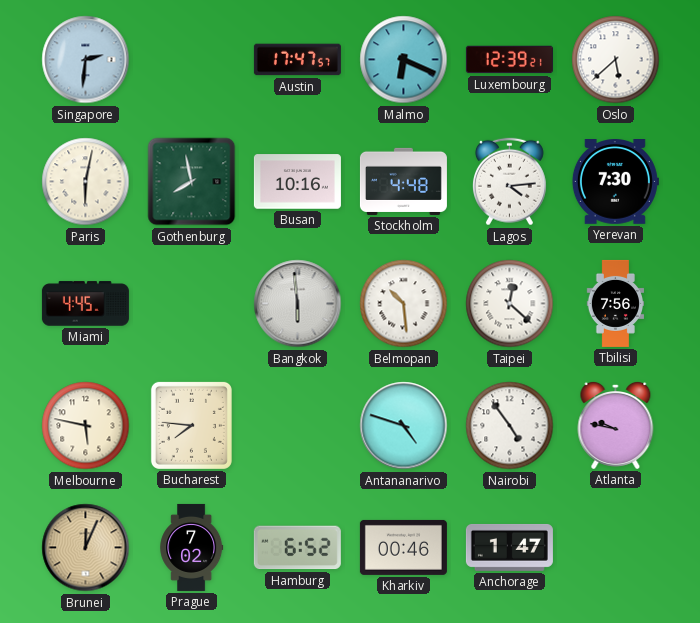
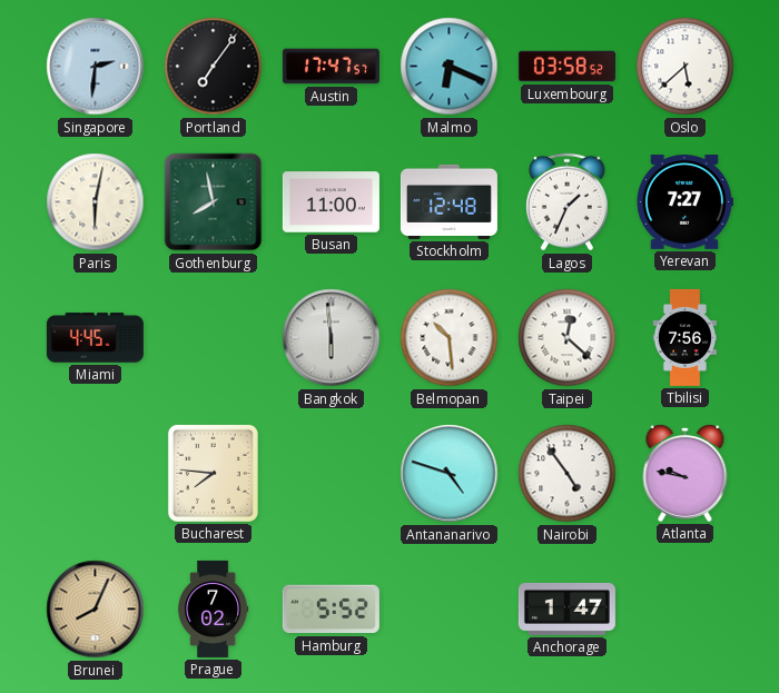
Portland: none -> 7:06 (214, 67)
Luxembourg: 12:39 -> 03:58 (566, 67)
Busan: 10:16 -> 11:00 (331, 202)
Stockholm: 4:48 -> 12:48 (448, 201)
Lagos: 4:14 -> 1:34 (566, 202)
Yerevan: 7:30 -> 7:27 (684, 202)
Melbourne: 5:47 -> none (86, 426)
Brunei: 12:04 -> 8:04 (96, 610)
Hamburg: 6:52 -> 5:52 (331, 610)
Kharkiv: 00:46 -> none (403, 547)
